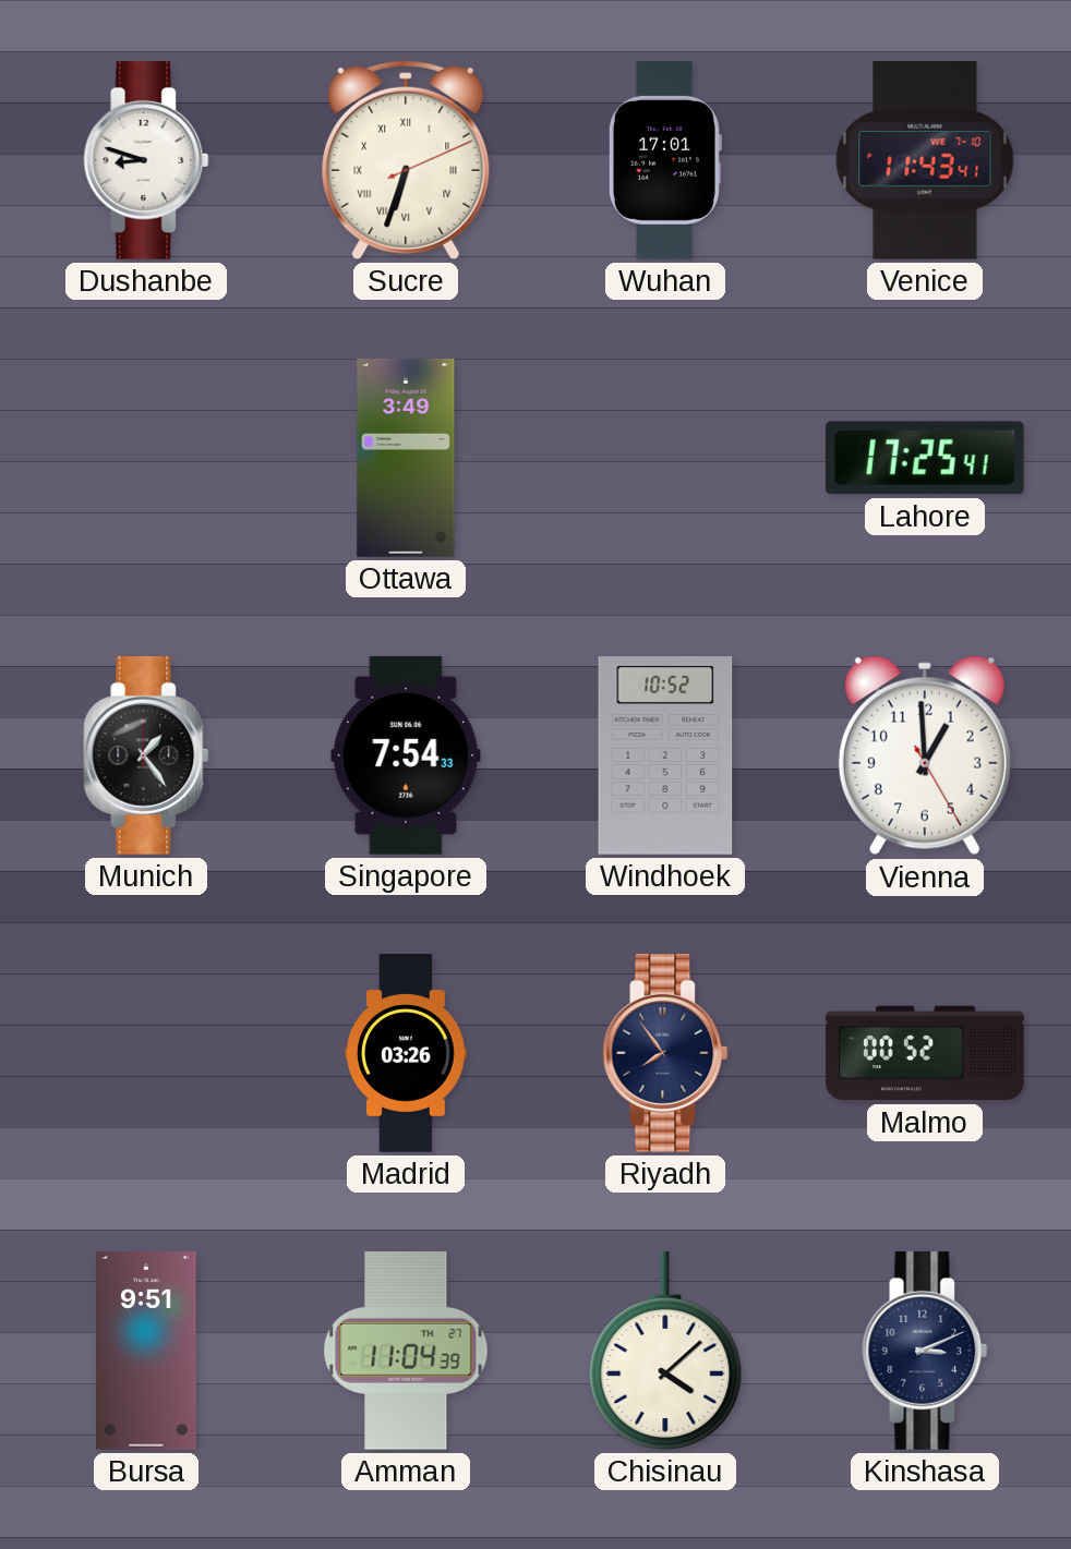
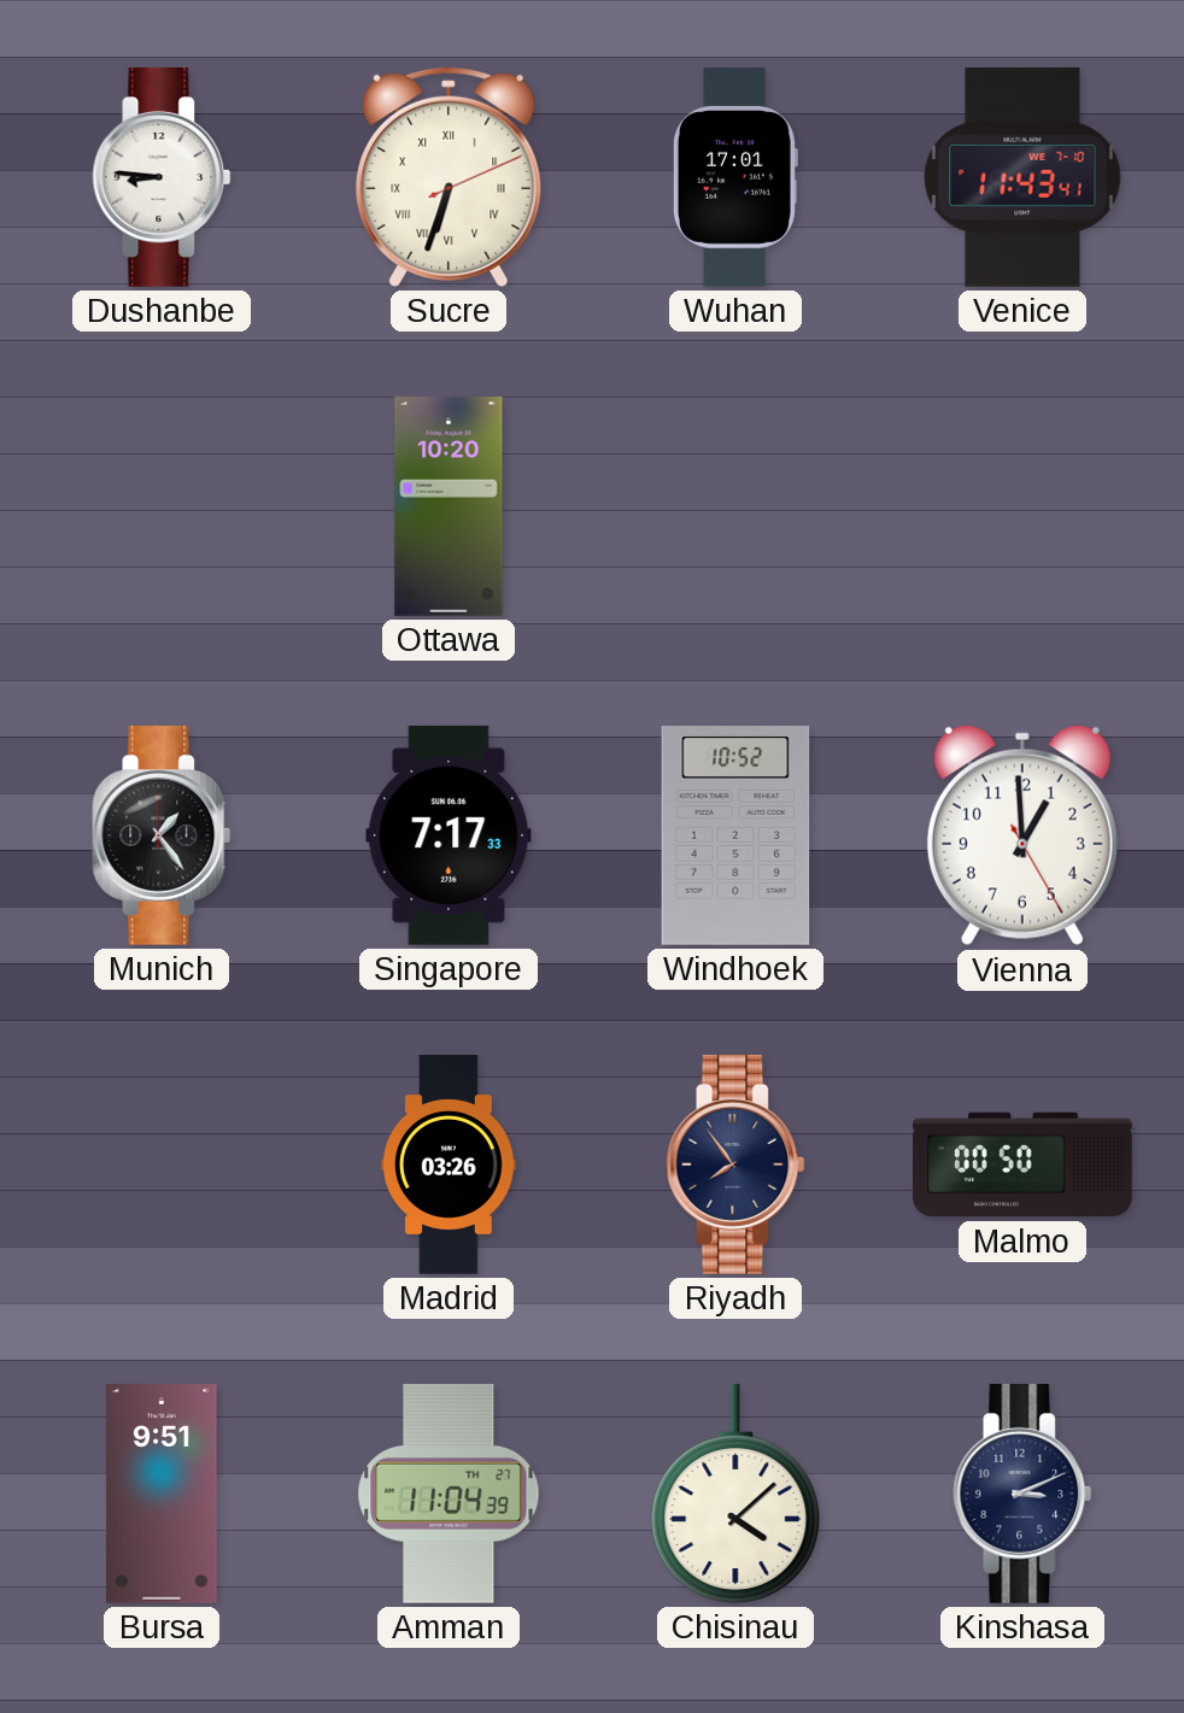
Dushanbe: 8:48 -> 8:46 (162, 177)
Ottawa: 3:49 -> 10:20 (449, 508)
Lahore: 17:25 -> none (925, 458)
Singapore: 7:54 -> 7:17 (449, 835)
Malmo: 00:52 -> 00:50 (1022, 1165)
